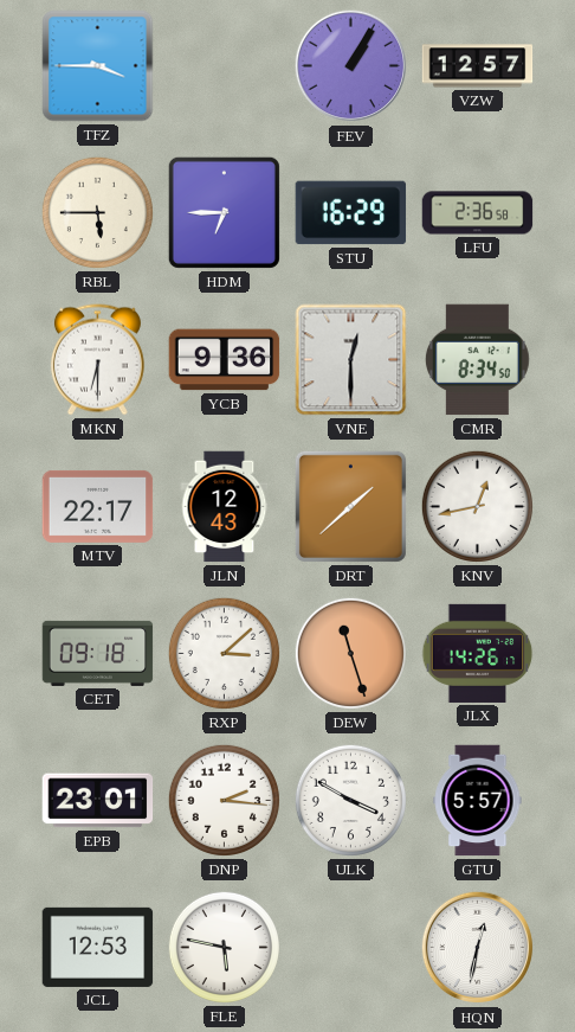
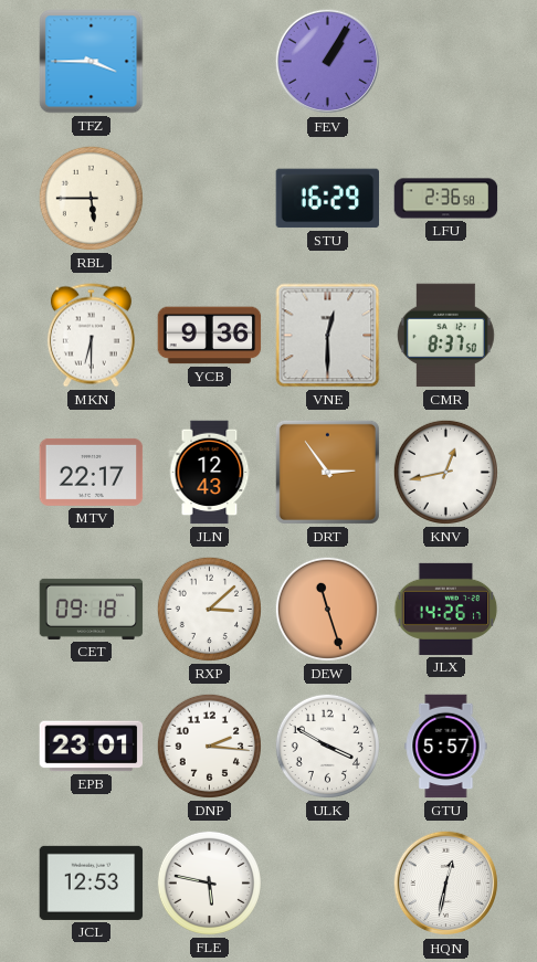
VZW: 12:57 -> none (478, 66)
HDM: 6:45 -> none (224, 212)
CMR: 8:34 -> 8:37 (445, 336)
DRT: 1:38 -> 2:54 (327, 472)
